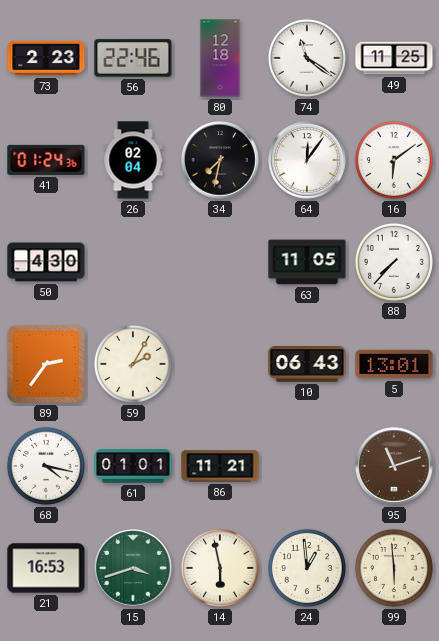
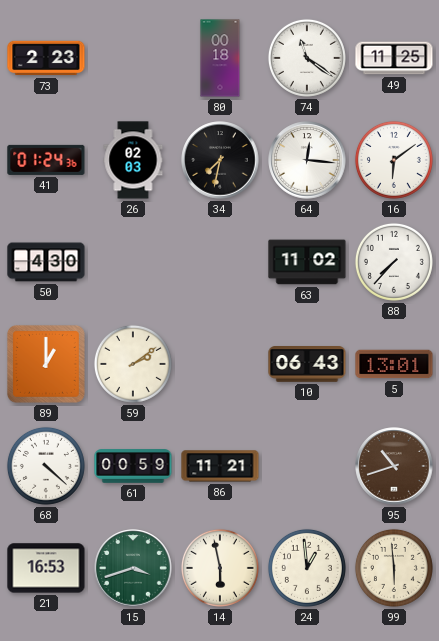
56: 22:46 -> none (133, 58)
80: 12:18 -> 00:18 (220, 58)
26: 02:04 -> 02:03 (133, 160)
64: 12:06 -> 12:16 (307, 160)
63: 11:05 -> 11:02 (307, 262)
89: 2:36 -> 1:00 (46, 364)
59: 2:05 -> 2:09 (133, 364)
68: 4:17 -> 4:22 (46, 466)
61: 01:01 -> 00:59 (133, 466)
95: 11:12 -> 10:42 (394, 466)
